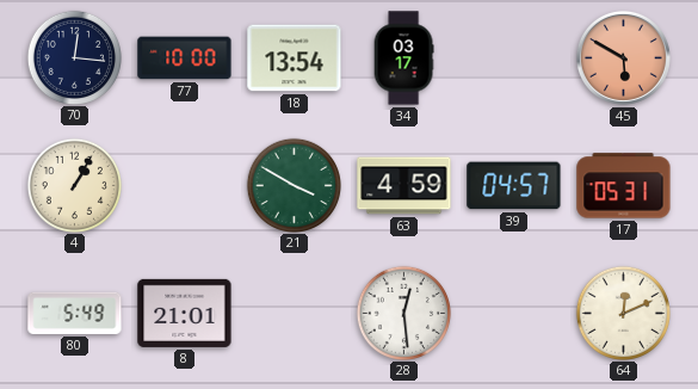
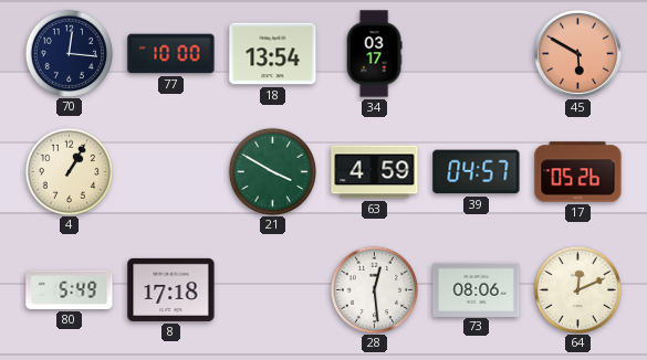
17: 05:31 -> 05:26 (578, 172)
8: 21:01 -> 17:18 (171, 289)
73: none -> 08:06 (477, 289)
